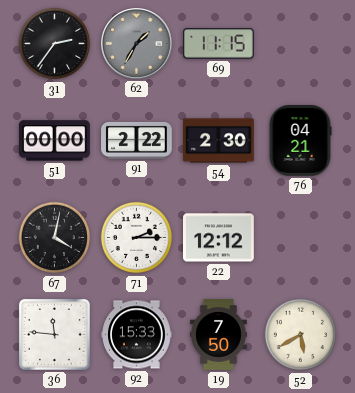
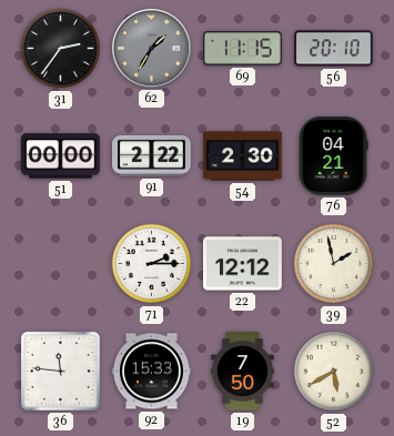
56: none -> 20:10 (334, 49)
67: 4:02 -> none (55, 238)
39: none -> 1:58 (334, 264)
